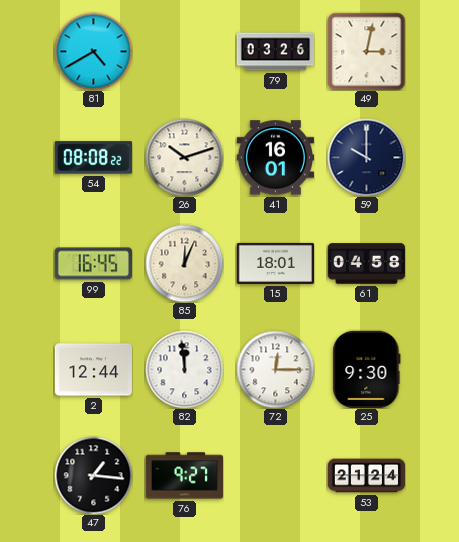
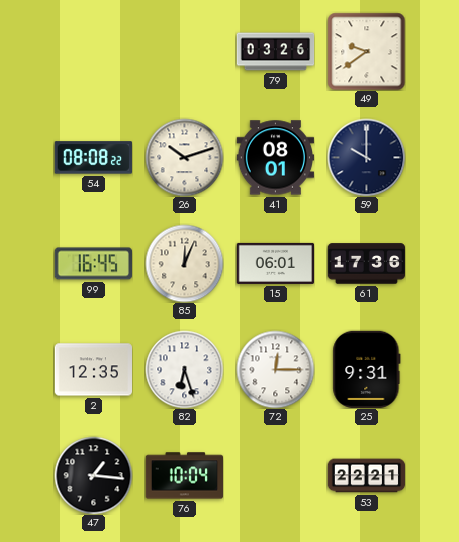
81: 4:40 -> none (93, 51)
49: 3:02 -> 9:39 (366, 51)
41: 16:01 -> 08:01 (275, 158)
15: 18:01 -> 06:01 (275, 263)
61: 04:58 -> 17:36 (366, 264)
2: 12:44 -> 12:35 (93, 370)
82: 11:59 -> 6:27 (184, 369)
25: 9:30 -> 9:31 (367, 369)
76: 9:27 -> 10:04 (184, 476)
53: 21:24 -> 22:21 (366, 476)
